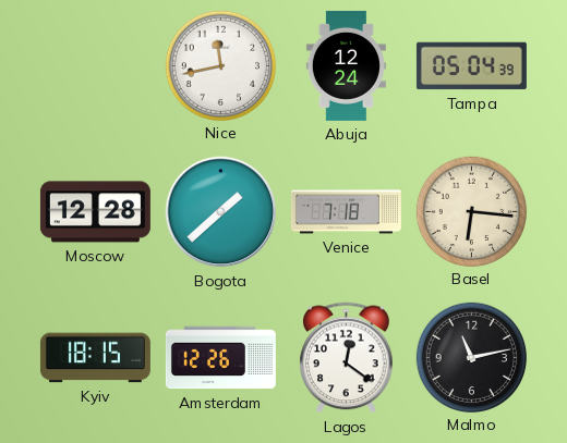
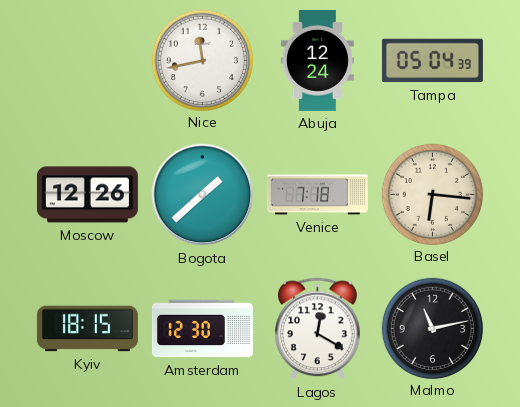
Moscow: 12:28 -> 12:26 (87, 195)
Amsterdam: 12:26 -> 12:30 (202, 329)
Lagos: 12:21 -> 12:20 (318, 329)
